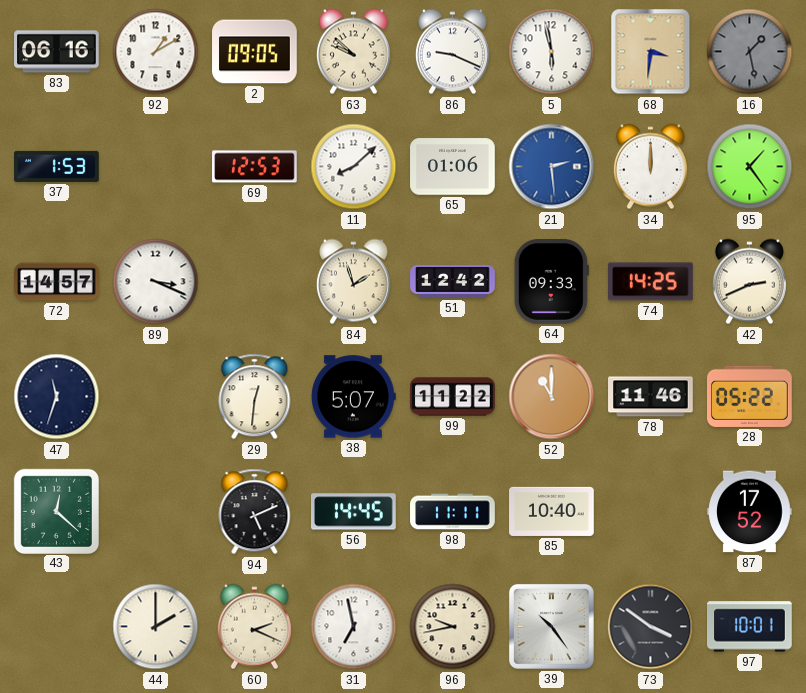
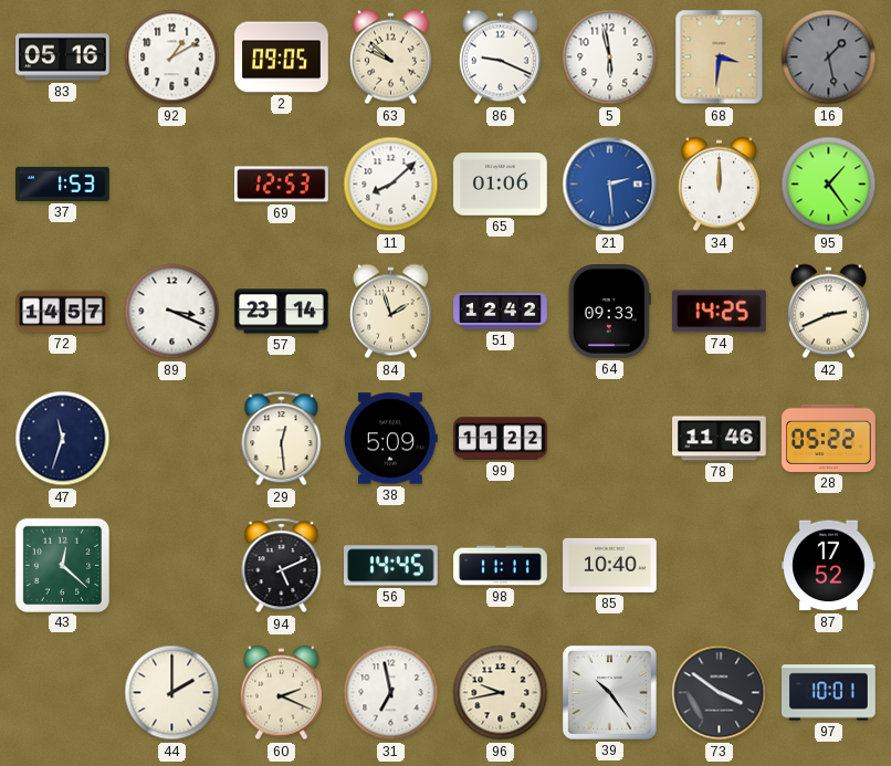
83: 06:16 -> 05:16 (63, 57)
57: none -> 23:14 (282, 312)
29: 12:31 -> 12:29 (282, 439)
38: 5:07 -> 5:09 (391, 439)
52: 11:00 -> none (552, 397)
